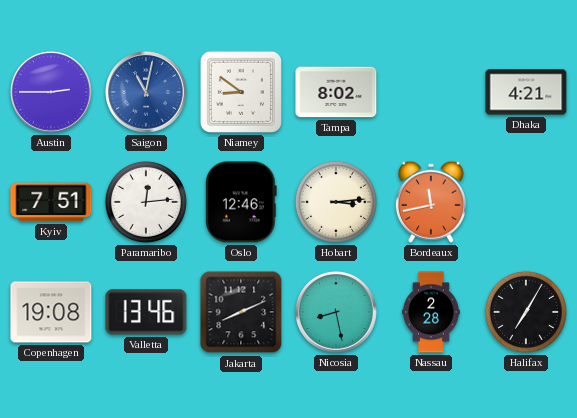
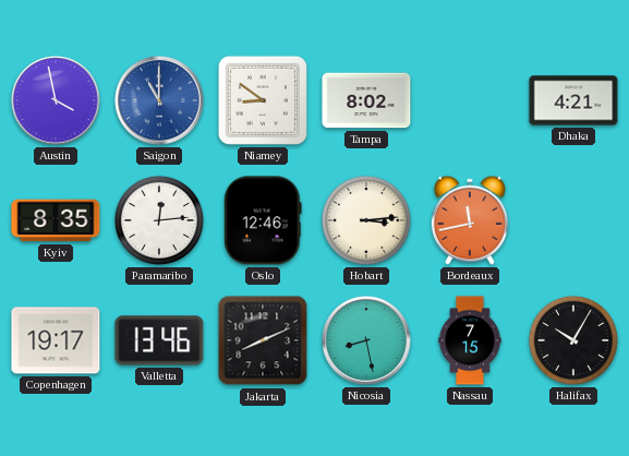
Austin: 2:45 -> 3:58 (56, 100)
Saigon: 11:02 -> 11:00 (159, 100)
Kyiv: 7:51 -> 8:35 (56, 220)
Copenhagen: 19:08 -> 19:17 (56, 340)
Nassau: 2:28 -> 7:15 (470, 340)
Halifax: 7:05 -> 10:05 (573, 340)
